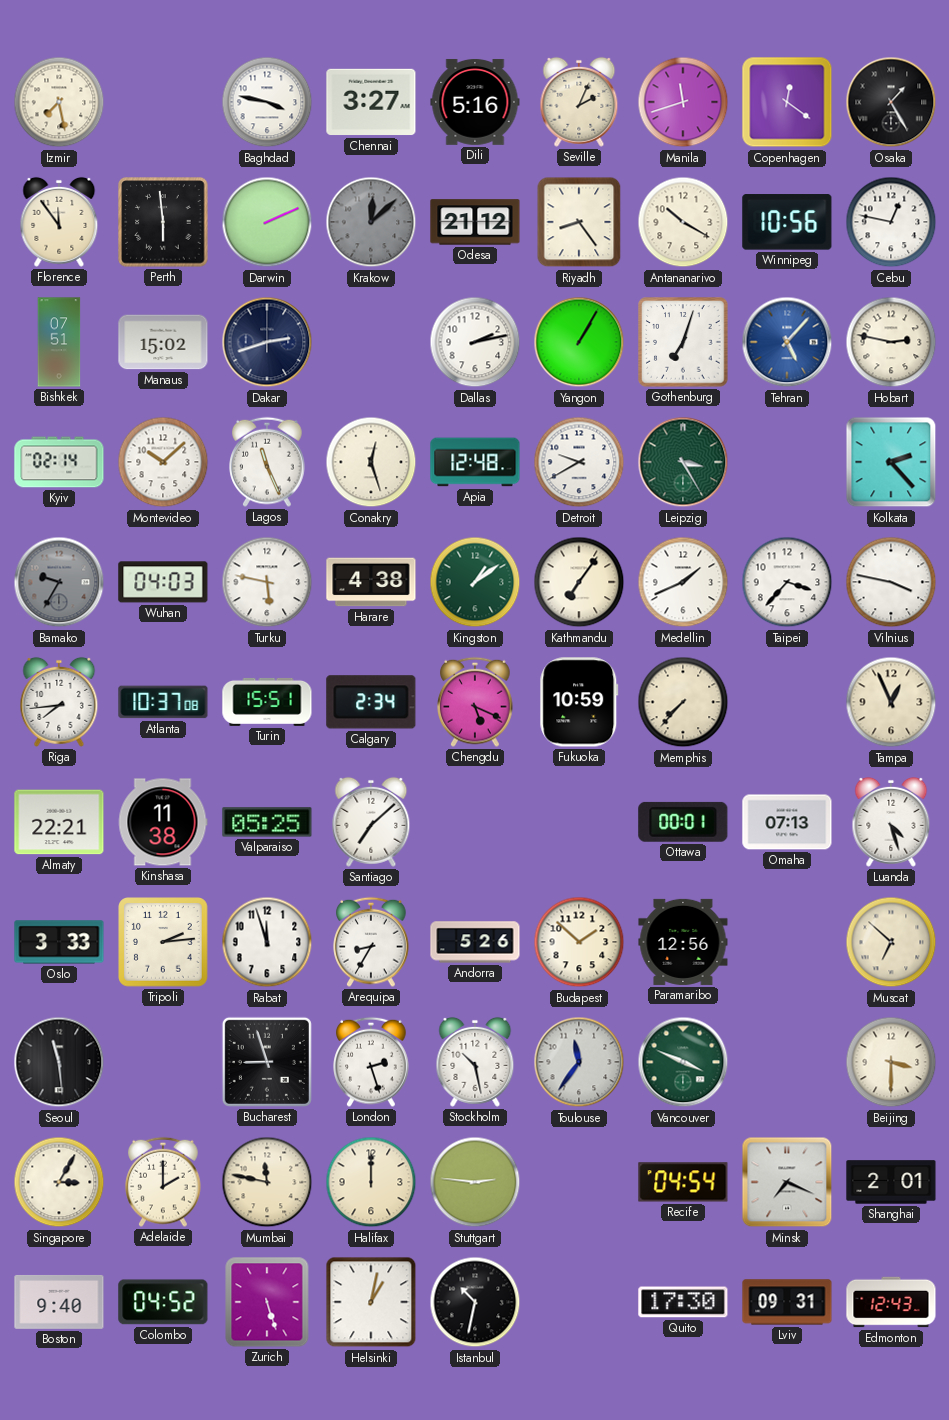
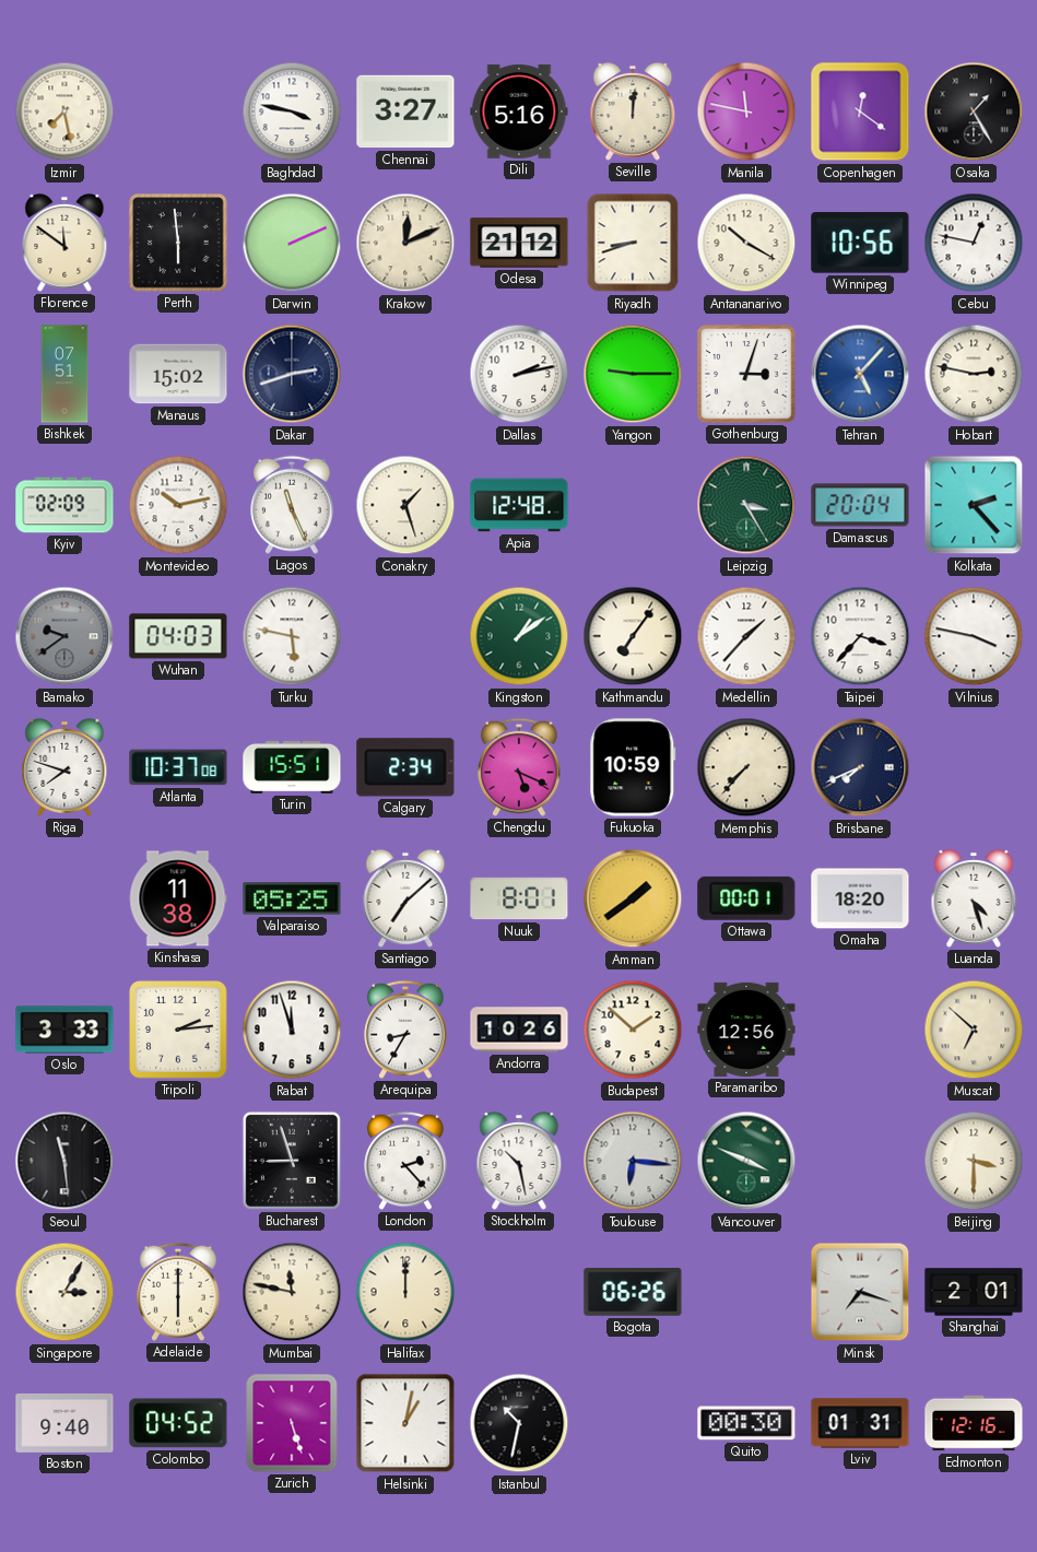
Seville: 2:04 -> 12:01 (633, 111)
Manila: 11:42 -> 11:47 (746, 111)
Florence: 11:54 -> 11:51 (64, 243)
Krakow: 12:08 -> 12:11 (405, 243)
Krakow dial: grey -> cream (405, 243)
Riyadh: 8:24 -> 8:42 (633, 243)
Yangon: 1:05 -> 9:15 (633, 374)
Gothenburg: 7:03 -> 3:03 (746, 374)
Kyiv: 02:14 -> 02:09 (64, 505)
Montevideo: 10:08 -> 10:13 (178, 505)
Conakry: 12:27 -> 1:27 (405, 505)
Detroit: 9:40 -> none (579, 462)
Damascus: none -> 20:04 (860, 505)
Bamako: 9:35 -> 9:39 (64, 636)
Harare: 4:38 -> none (371, 582)
Medellin: 1:41 -> 1:37 (746, 636)
Riga: 7:44 -> 7:48 (64, 767)
Brisbane: none -> 7:41 (860, 767)
Tampa: 12:56 -> none (891, 702)
Almaty: 22:21 -> none (59, 822)
Nuuk: none -> 8:01 (519, 898)
Amman: none -> 1:39 (633, 898)
Omaha: 07:13 -> 18:20 (860, 898)
Andorra: 5:26 -> 10:26 (519, 1030)
London: 2:27 -> 2:23 (405, 1161)
Toulouse: 11:36 -> 6:16 (633, 1161)
Adelaide: 2:00 -> 6:00 (178, 1292)
Stuttgart: 2:46 -> none (475, 1182)
Bogota: none -> 06:26 (633, 1293)
Recife: 04:54 -> none (683, 1182)
Minsk: 7:19 -> 7:18 (860, 1292)
Quito: 17:30 -> 00:30 (746, 1423)
Lviv: 09:31 -> 01:31 (860, 1423)
Edmonton: 12:43 -> 12:16 (974, 1423)
